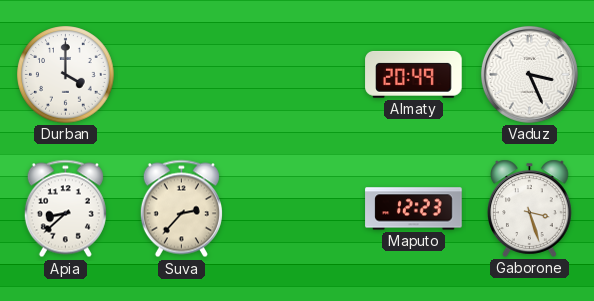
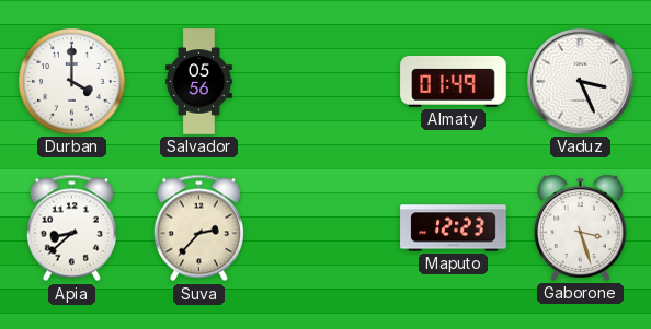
Salvador: none -> 05:56 (199, 82)
Almaty: 20:49 -> 01:49 (454, 81)
